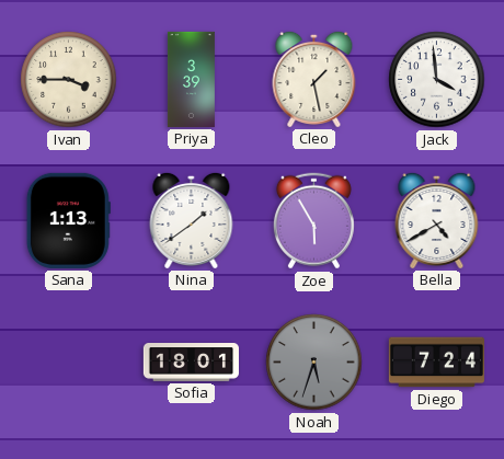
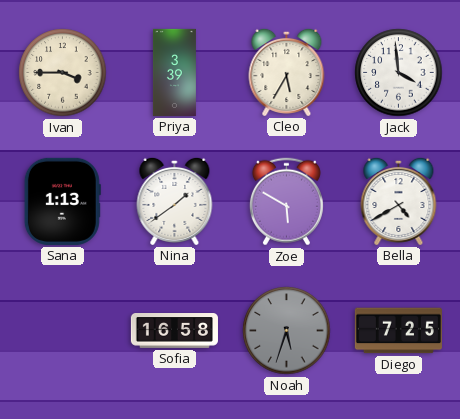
Cleo: 1:28 -> 5:35 (287, 72)
Zoe: 5:55 -> 5:50 (286, 202)
Sofia: 18:01 -> 16:58 (174, 331)
Diego: 7:24 -> 7:25 (398, 331)
